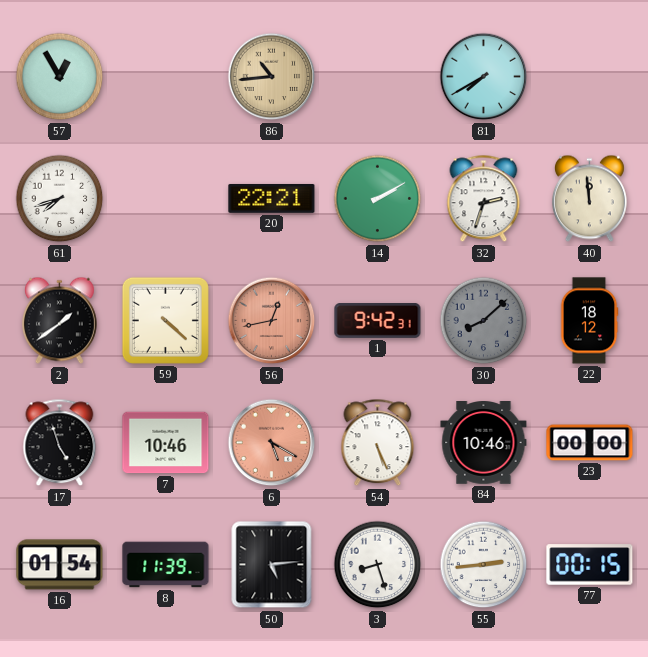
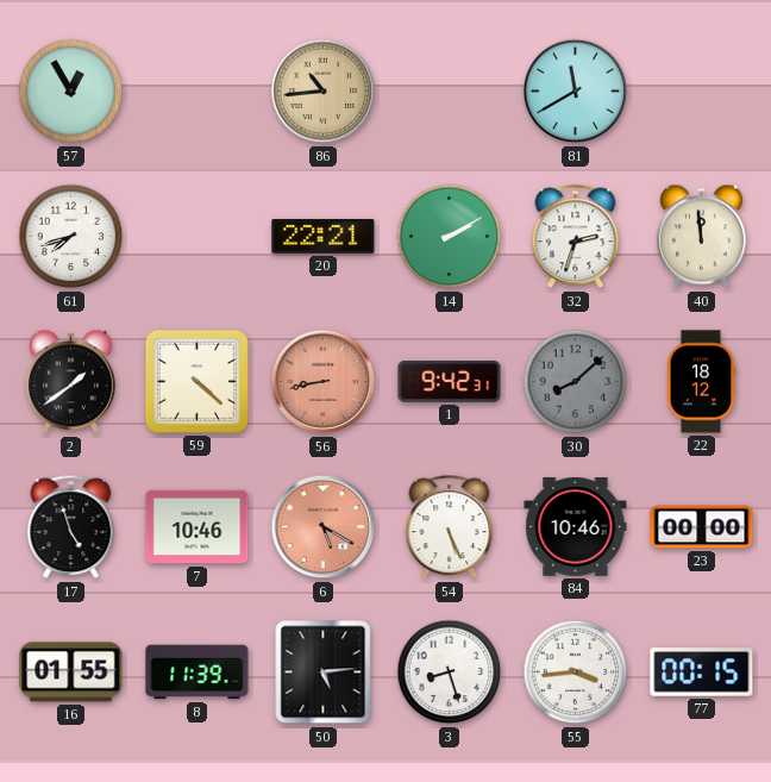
81: 7:40 -> 11:40 (576, 92)
56: 12:43 -> 8:43 (324, 382)
16: 01:54 -> 01:55 (71, 672)
55: 2:44 -> 3:44 (576, 672)
